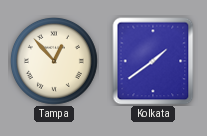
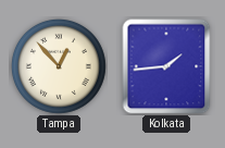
Kolkata: 1:39 -> 1:44 (166, 66)
